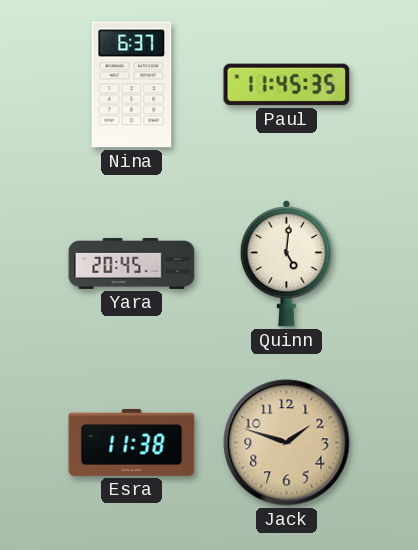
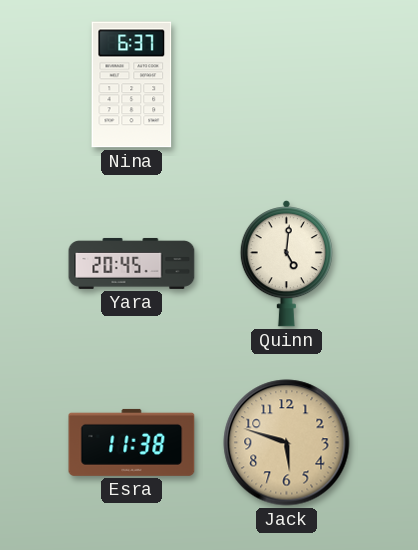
Paul: 11:45 -> none (287, 85)
Jack: 1:48 -> 5:48 (287, 443)
